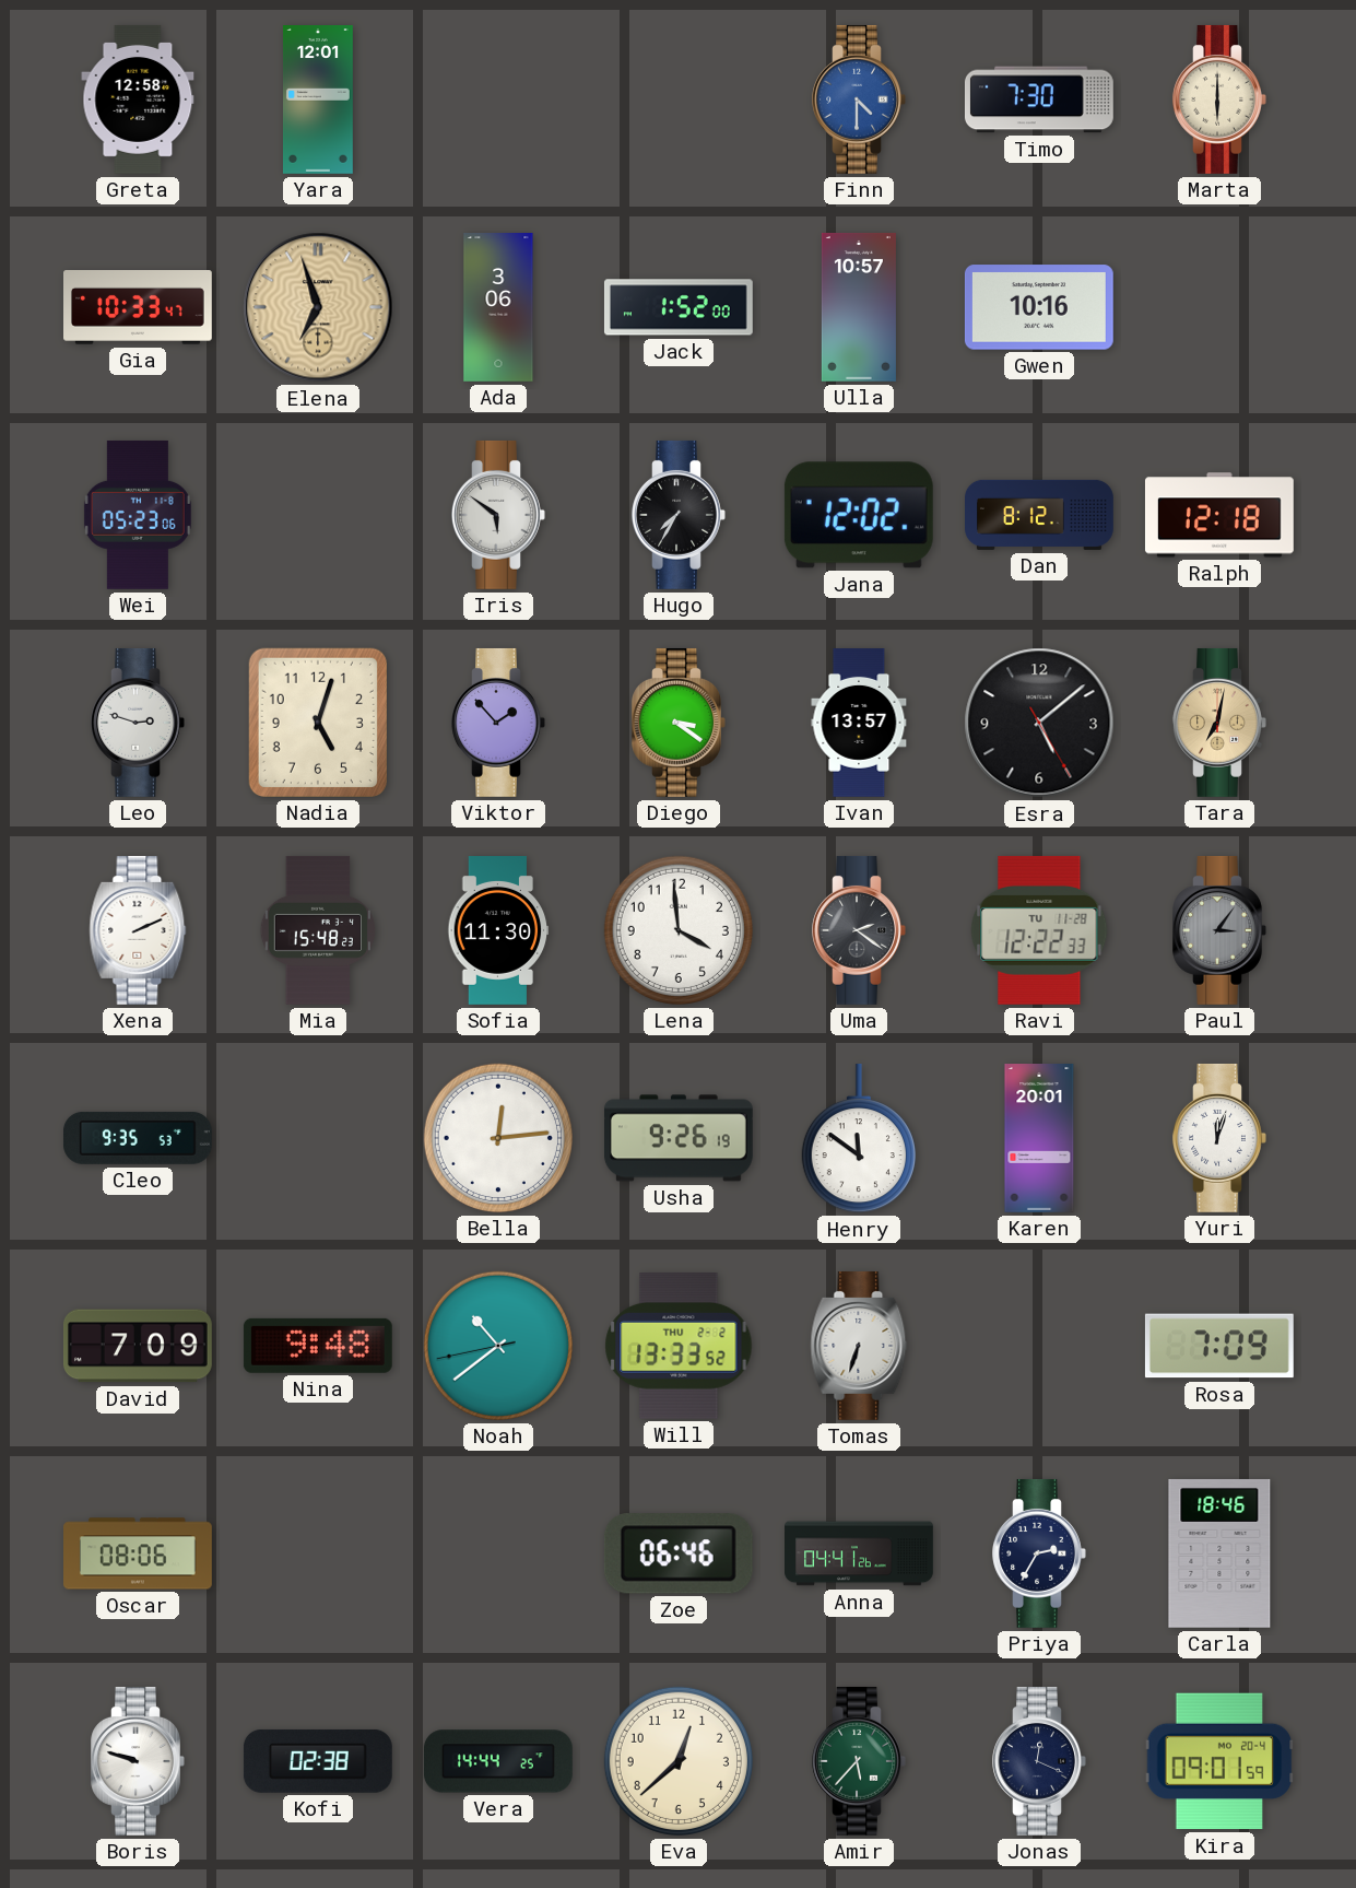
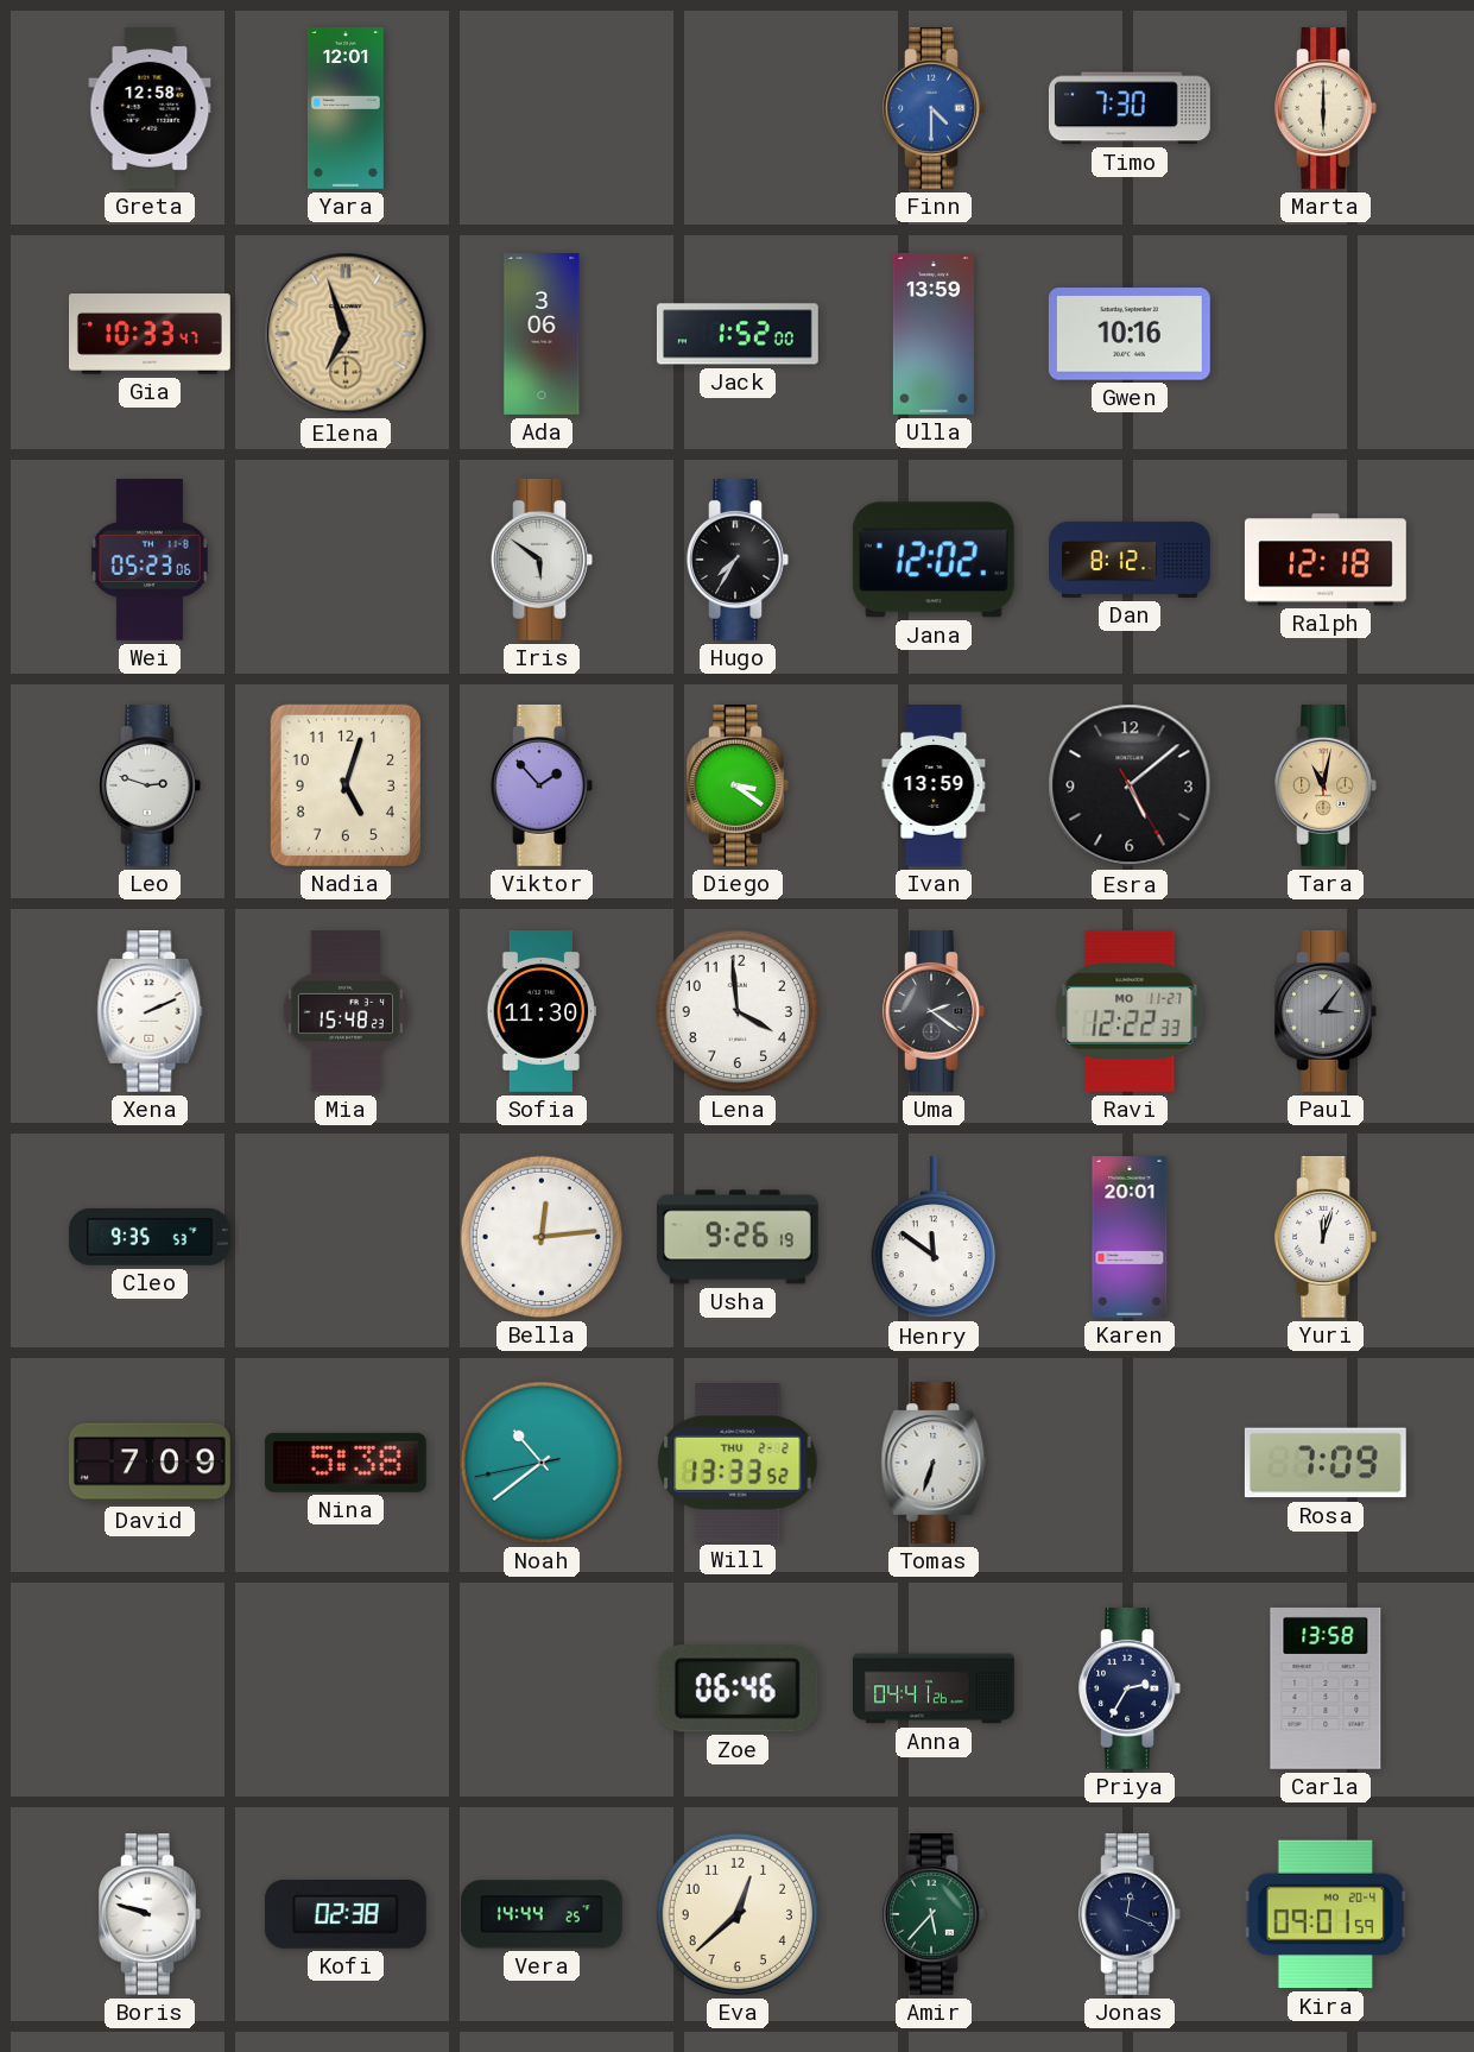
Ulla: 10:57 -> 13:59 (934, 334)
Ivan: 13:57 -> 13:59 (934, 787)
Tara: 7:02 -> 11:02 (1326, 785)
Ravi date: TU 11-28 -> MO 11-27 (1130, 1011)
Nina: 9:48 -> 5:38 (346, 1463)
Oscar: 08:06 -> none (139, 1553)
Carla: 18:46 -> 13:58 (1326, 1688)
